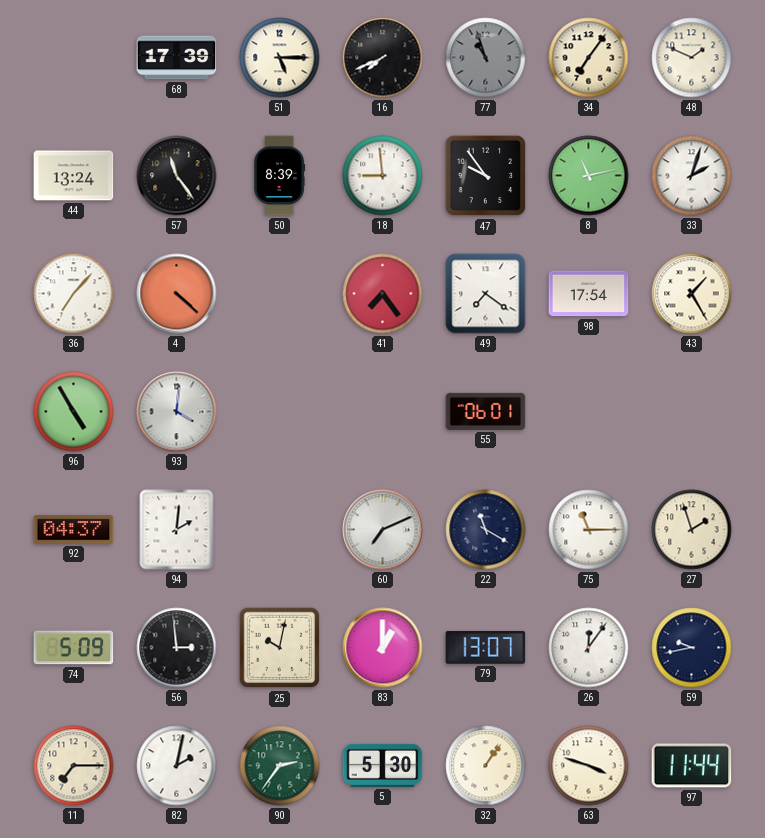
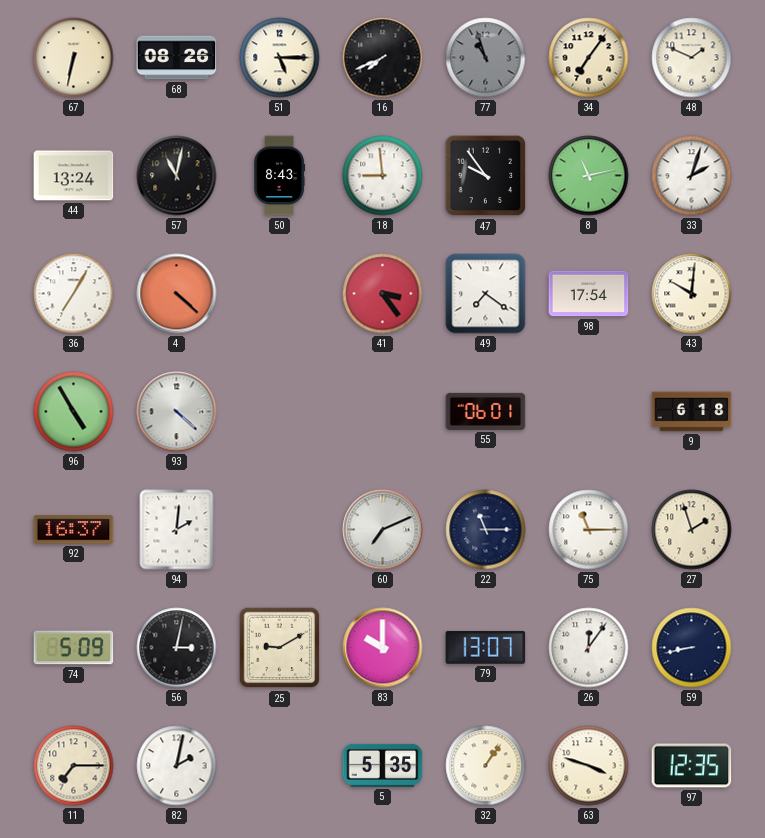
67: none -> 6:32 (74, 58)
68: 17:39 -> 08:26 (177, 58)
57: 11:24 -> 11:02 (177, 176)
50: 8:39 -> 8:43 (280, 176)
36: 7:07 -> 7:05 (74, 294)
41: 7:24 -> 3:24 (383, 294)
43: 1:25 -> 10:01 (692, 294)
93: 4:01 -> 4:22 (177, 412)
9: none -> 6:18 (692, 412)
92: 04:37 -> 16:37 (74, 530)
22: 11:20 -> 11:15 (486, 530)
56: 2:59 -> 3:02 (177, 648)
25: 10:02 -> 9:10 (280, 648)
83: 1:00 -> 10:00 (383, 648)
59: 9:43 -> 8:43 (692, 648)
90: 2:36 -> none (280, 766)
5: 5:30 -> 5:35 (383, 765)
97: 11:44 -> 12:35 (692, 766)
